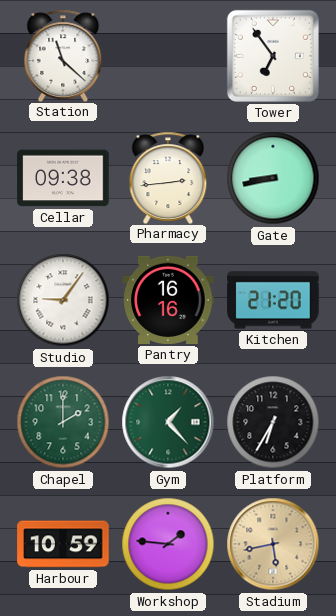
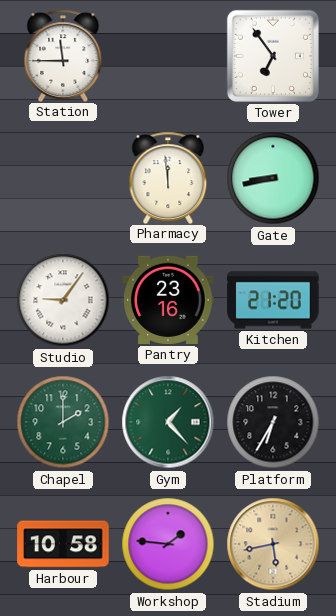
Station: 11:22 -> 11:45 (63, 55)
Cellar: 09:38 -> none (63, 178)
Pharmacy: 2:44 -> 11:59 (168, 177)
Pantry: 16:16 -> 23:16 (168, 300)
Harbour: 10:59 -> 10:58 (63, 544)
